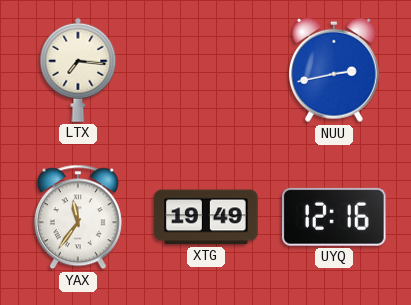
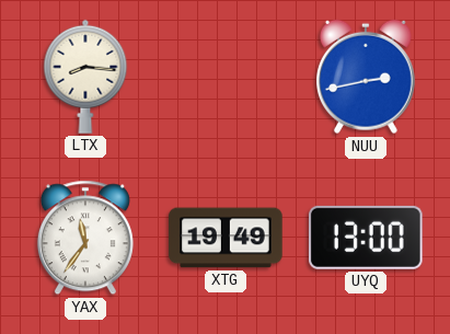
LTX: 7:16 -> 8:16 (85, 77)
UYQ: 12:16 -> 13:00 (367, 238)
